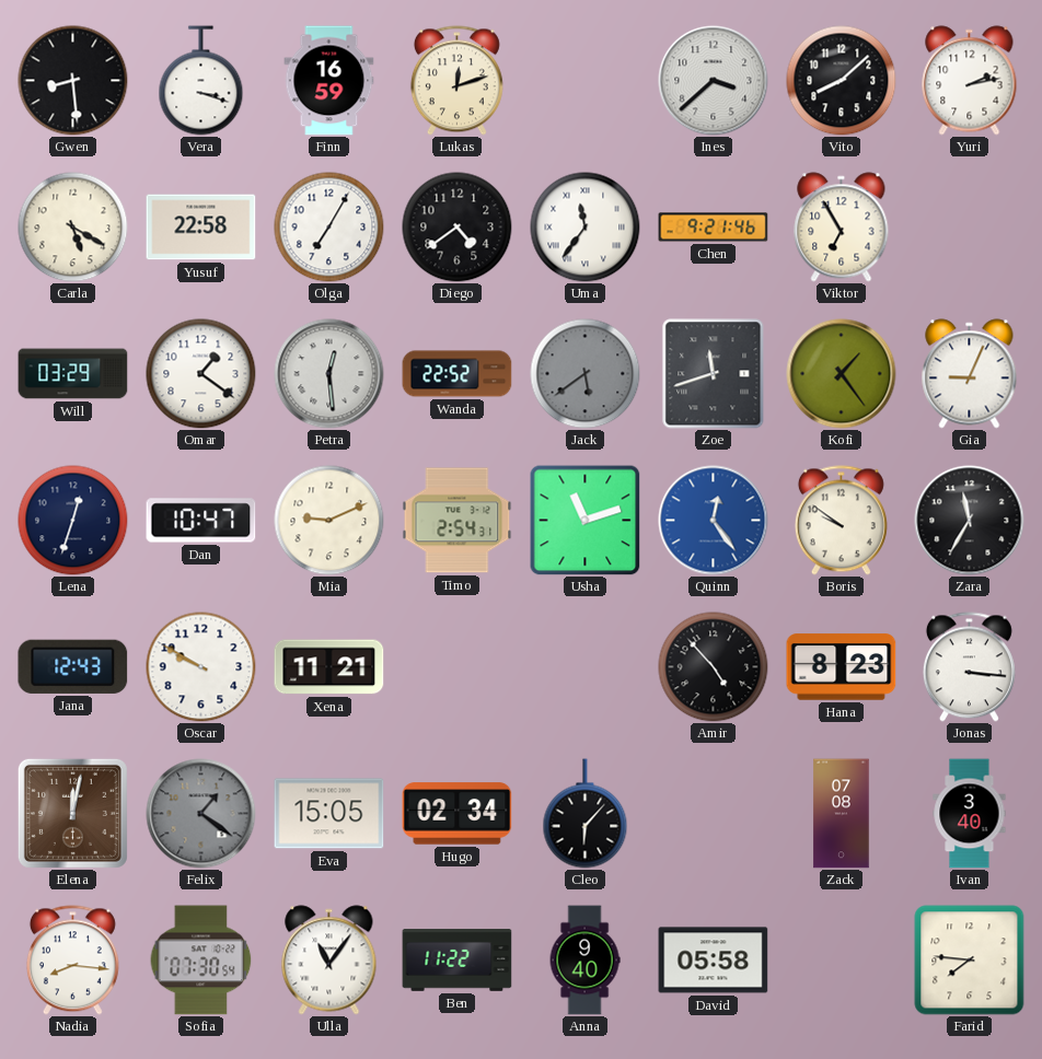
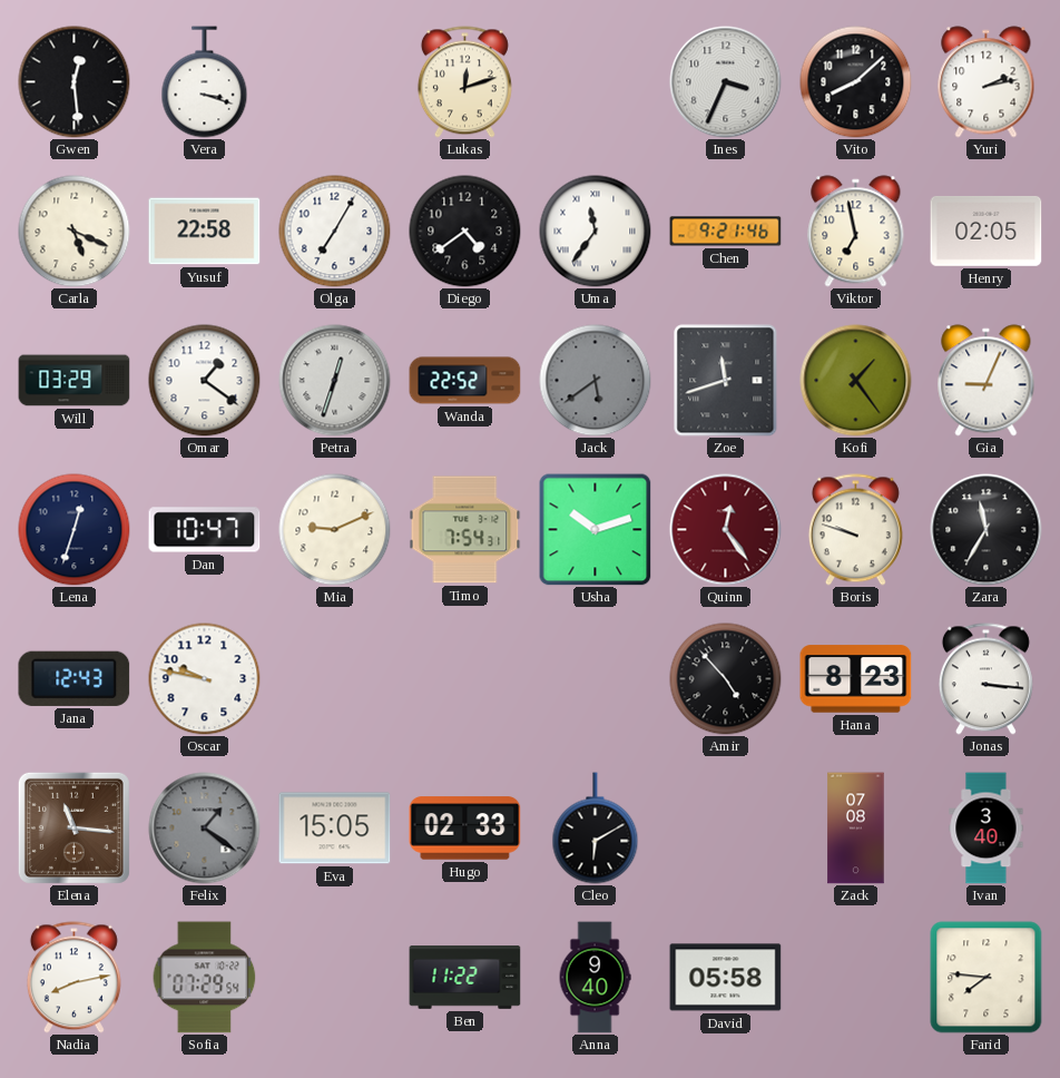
Gwen: 8:29 -> 12:29 (75, 82)
Finn: 16:59 -> none (329, 81)
Ines: 3:38 -> 3:34 (726, 82)
Carla: 5:20 -> 5:19 (75, 232)
Viktor: 6:55 -> 6:58 (856, 232)
Henry: none -> 02:05 (987, 232)
Petra: 12:29 -> 12:33 (335, 381)
Timo: 2:54 -> 7:54 (465, 530)
Usha: 11:12 -> 10:12 (596, 530)
Quinn dial: blue -> burgundy (726, 530)
Boris: 9:51 -> 9:48 (855, 530)
Oscar: 9:50 -> 9:47 (205, 679)
Xena: 11:21 -> none (329, 667)
Elena: 12:02 -> 11:16 (73, 827)
Hugo: 02:34 -> 02:33 (465, 829)
Cleo: 6:07 -> 6:10 (596, 829)
Nadia: 8:16 -> 8:13 (73, 978)
Sofia: 07:30 -> 07:29 (205, 978)
Ulla: 11:06 -> none (329, 961)
